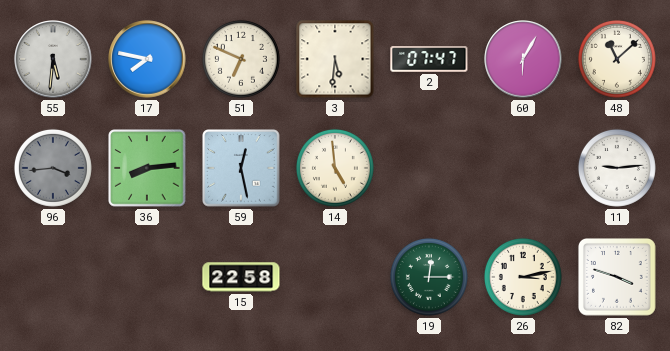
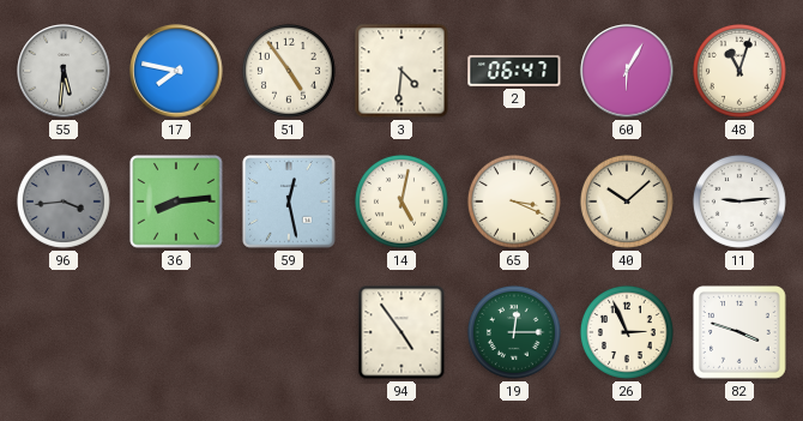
51: 6:49 -> 4:54 (289, 71)
3: 5:31 -> 4:31 (402, 71)
2: 07:47 -> 06:47 (514, 71)
48: 11:08 -> 11:03 (739, 71)
14: 4:59 -> 5:02 (402, 202)
65: none -> 3:19 (514, 202)
40: none -> 10:08 (627, 202)
15: 22:58 -> none (241, 277)
94: none -> 4:54 (402, 332)
26: 3:13 -> 2:56 (627, 332)
